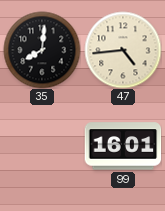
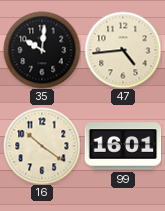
35: 8:01 -> 10:01 (42, 50)
16: none -> 10:21 (42, 146)
